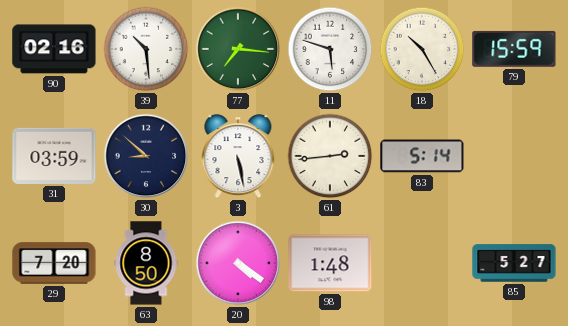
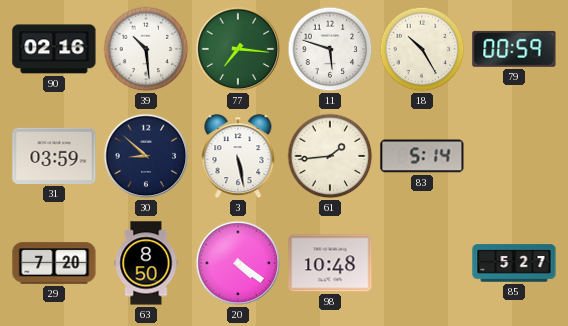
79: 15:59 -> 00:59 (514, 49)
61: 2:44 -> 1:44 (330, 156)
98: 1:48 -> 10:48 (330, 263)
